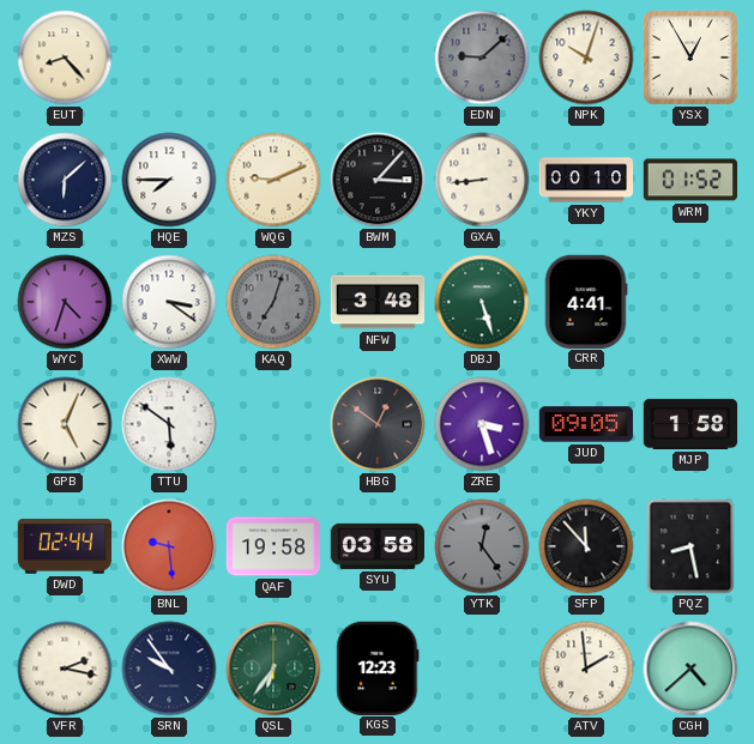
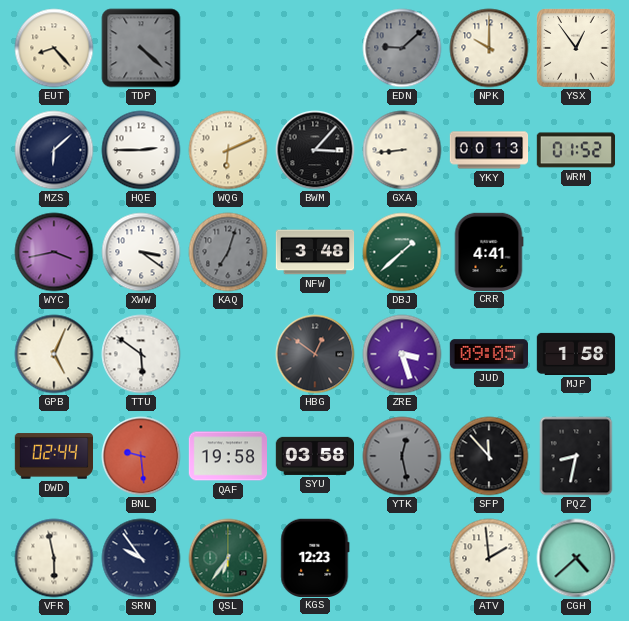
TDP: none -> 4:22 (141, 48)
NPK: 10:03 -> 10:00 (489, 48)
YSX: 12:55 -> 12:54 (577, 49)
HQE: 7:45 -> 2:45 (141, 150)
WQG: 9:11 -> 6:11 (228, 150)
YKY: 00:10 -> 00:13 (489, 150)
WYC: 4:33 -> 3:43 (54, 252)
DBJ: 5:27 -> 1:38 (402, 252)
YTK: 12:24 -> 12:28 (402, 456)
PQZ: 8:28 -> 8:32 (576, 456)
VFR: 2:17 -> 5:58 (54, 558)
